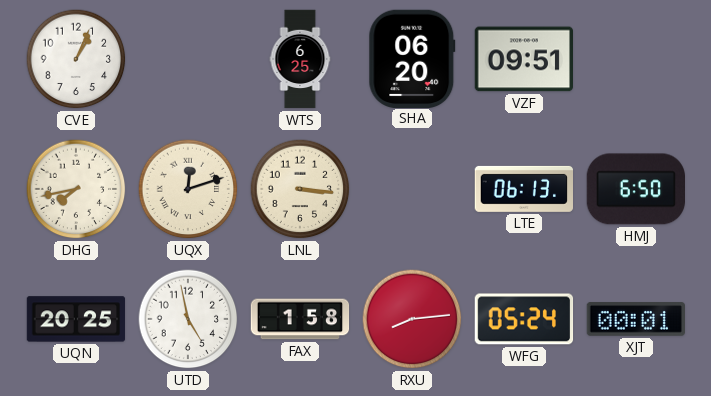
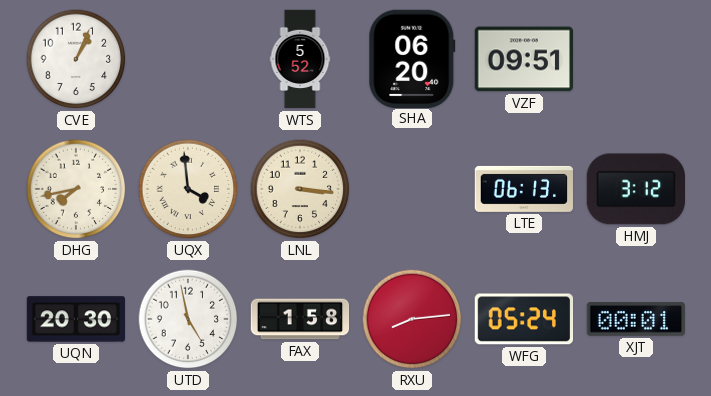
WTS: 6:25 -> 5:52 (300, 59)
UQX: 12:12 -> 3:59 (188, 189)
HMJ: 6:50 -> 3:12 (635, 189)
UQN: 20:25 -> 20:30 (76, 319)
